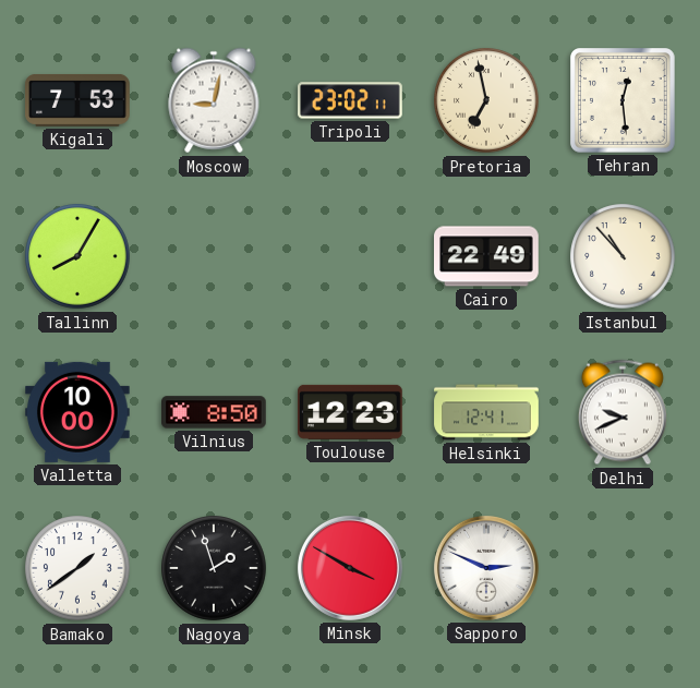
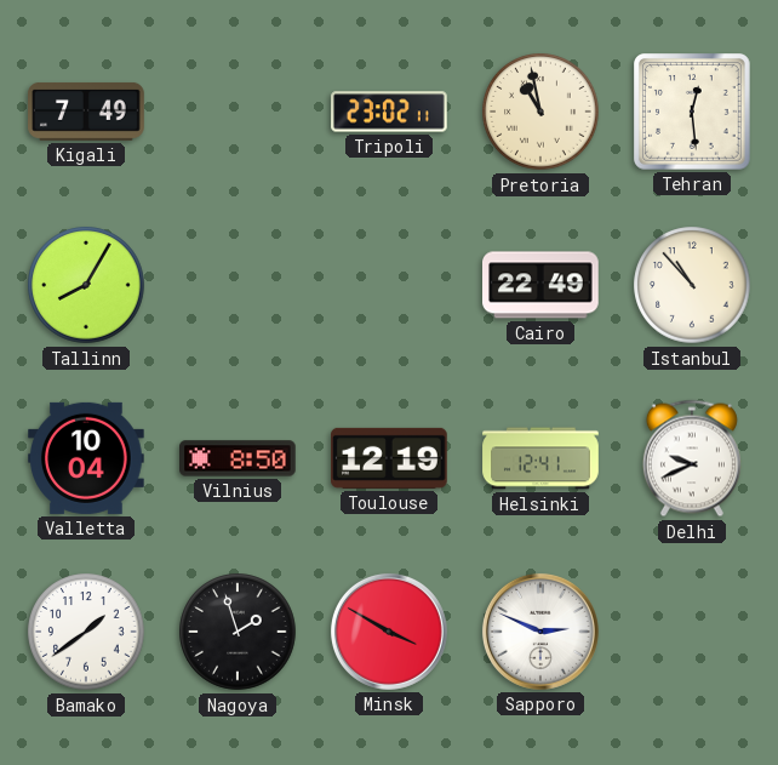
Kigali: 7:53 -> 7:49 (86, 112)
Moscow: 9:02 -> none (214, 100)
Pretoria: 6:58 -> 10:58 (540, 112)
Valletta: 10:00 -> 10:04 (87, 458)
Toulouse: 12:23 -> 12:19 (390, 458)
